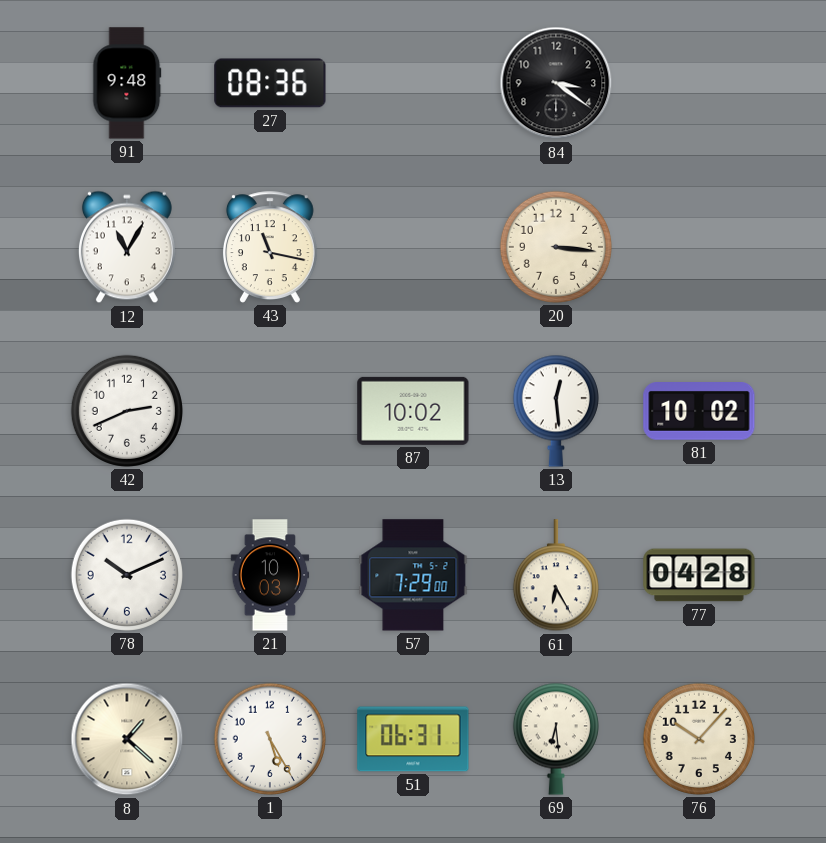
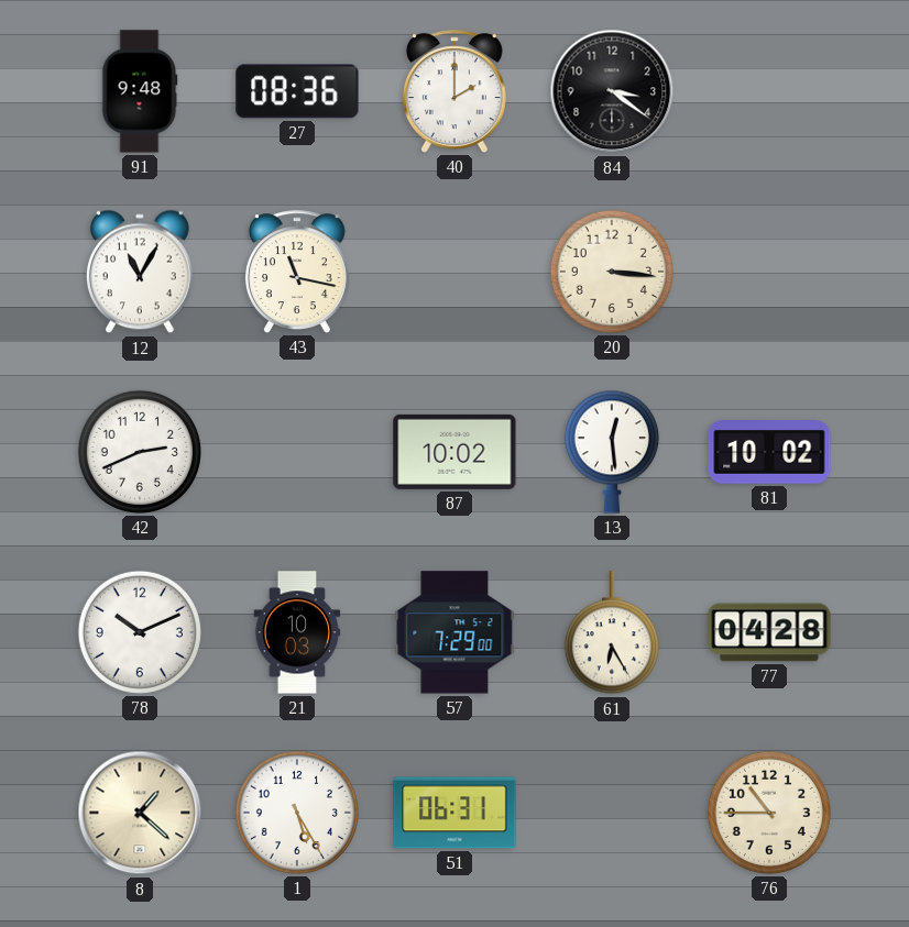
40: none -> 2:00 (454, 91)
69: 6:29 -> none (556, 739)
76: 10:07 -> 10:45 (769, 813)
